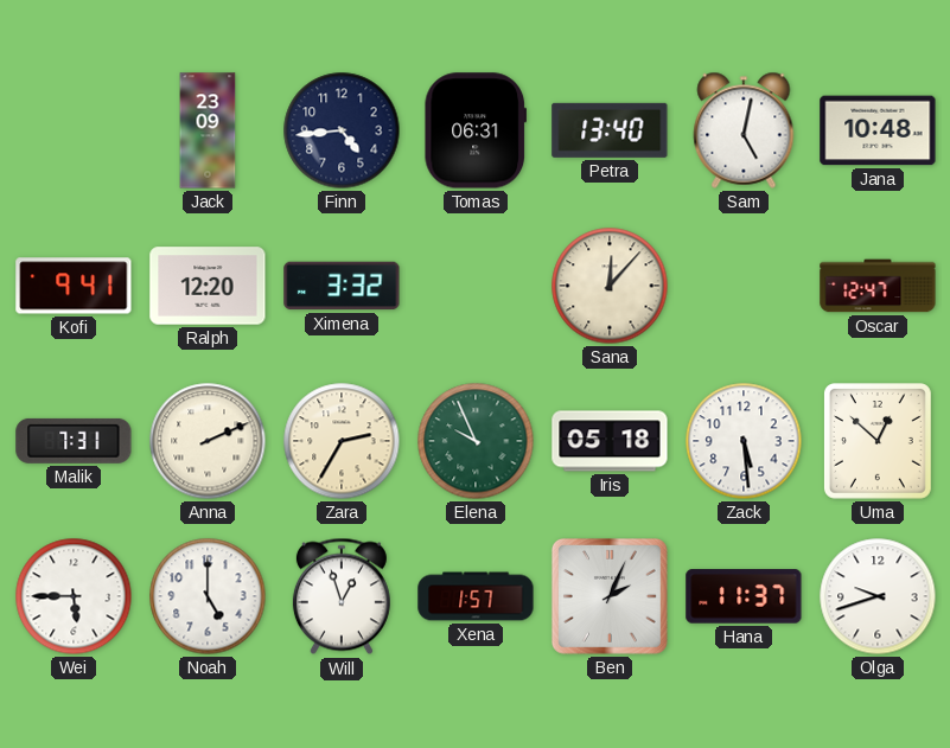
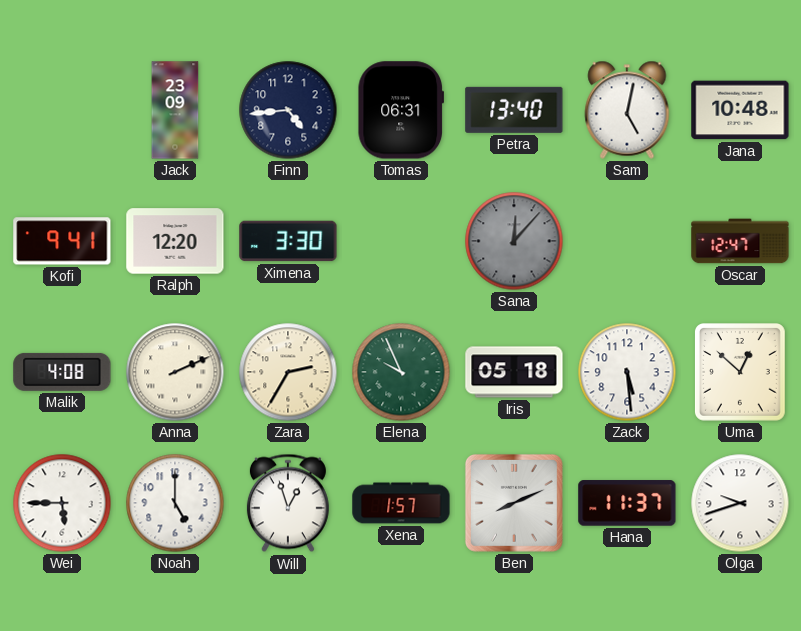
Ximena: 3:32 -> 3:30 (288, 241)
Sana dial: cream -> grey (514, 241)
Malik: 7:31 -> 4:08 (62, 372)
Ben: 2:04 -> 8:11 (514, 503)
